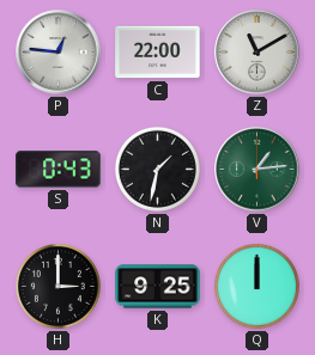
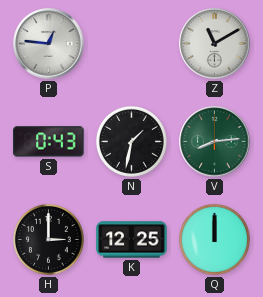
C: 22:00 -> none (158, 53)
V: 1:14 -> 8:14 (215, 142)
K: 9:25 -> 12:25 (132, 240)
